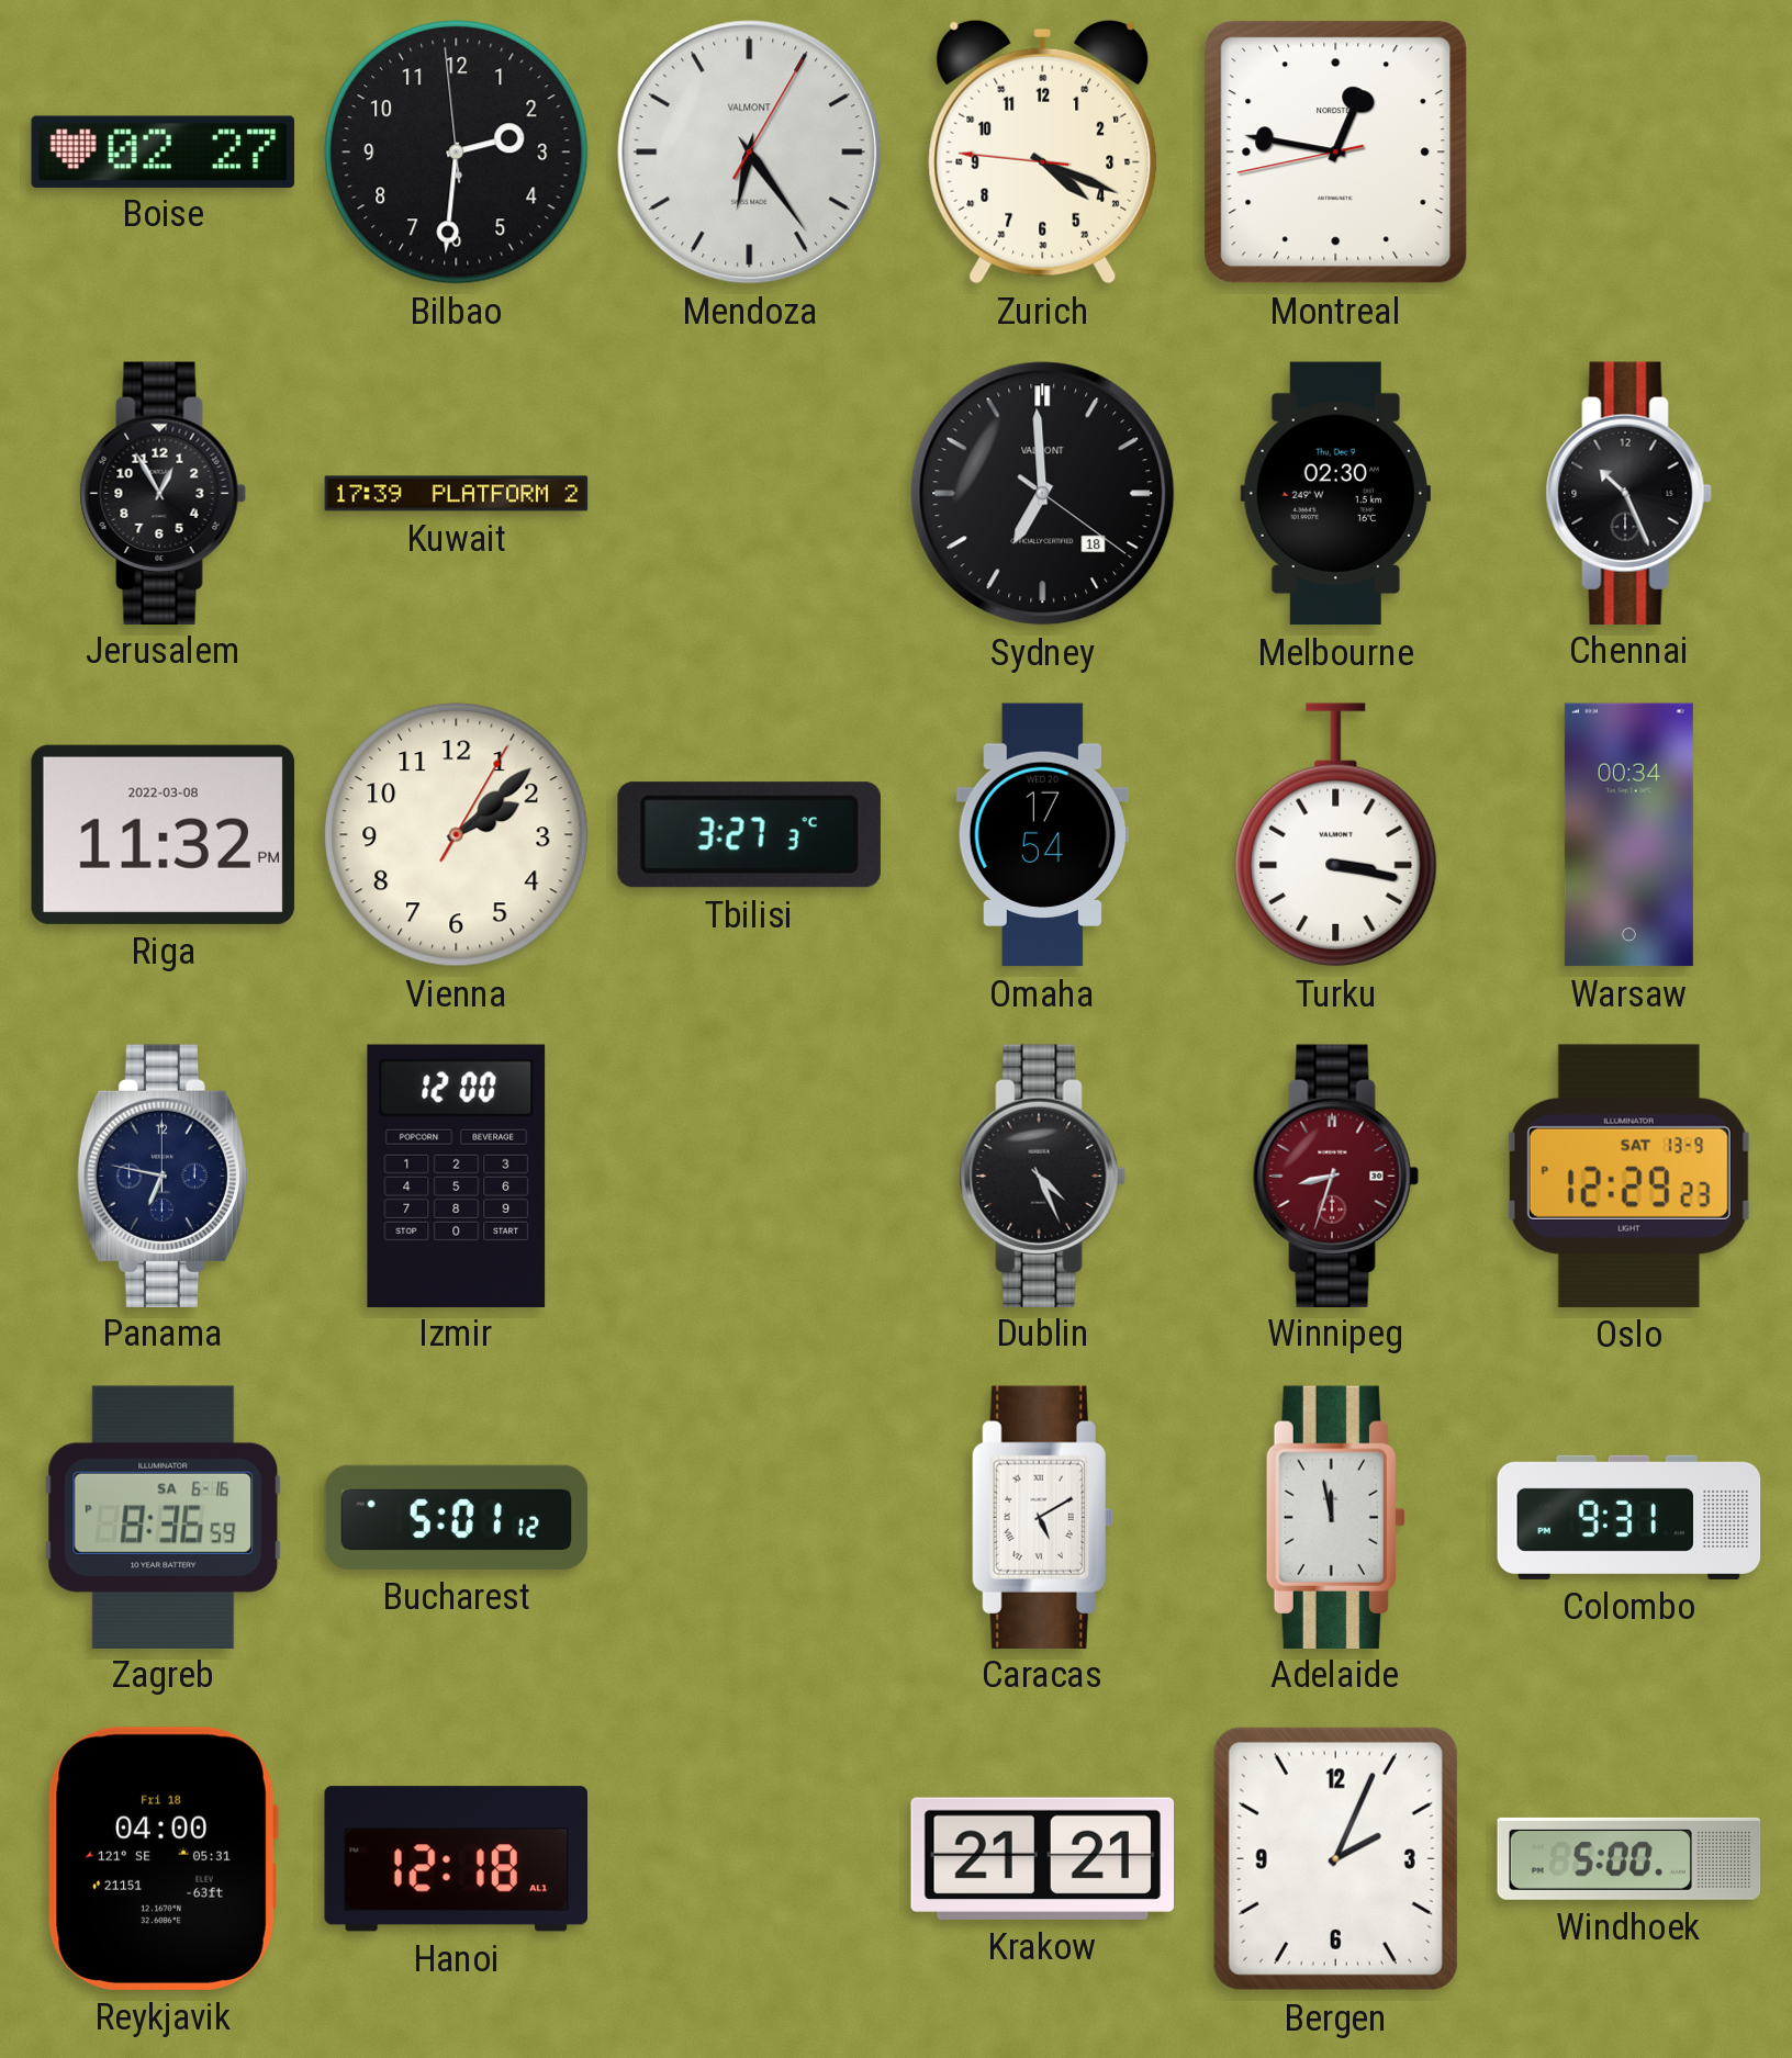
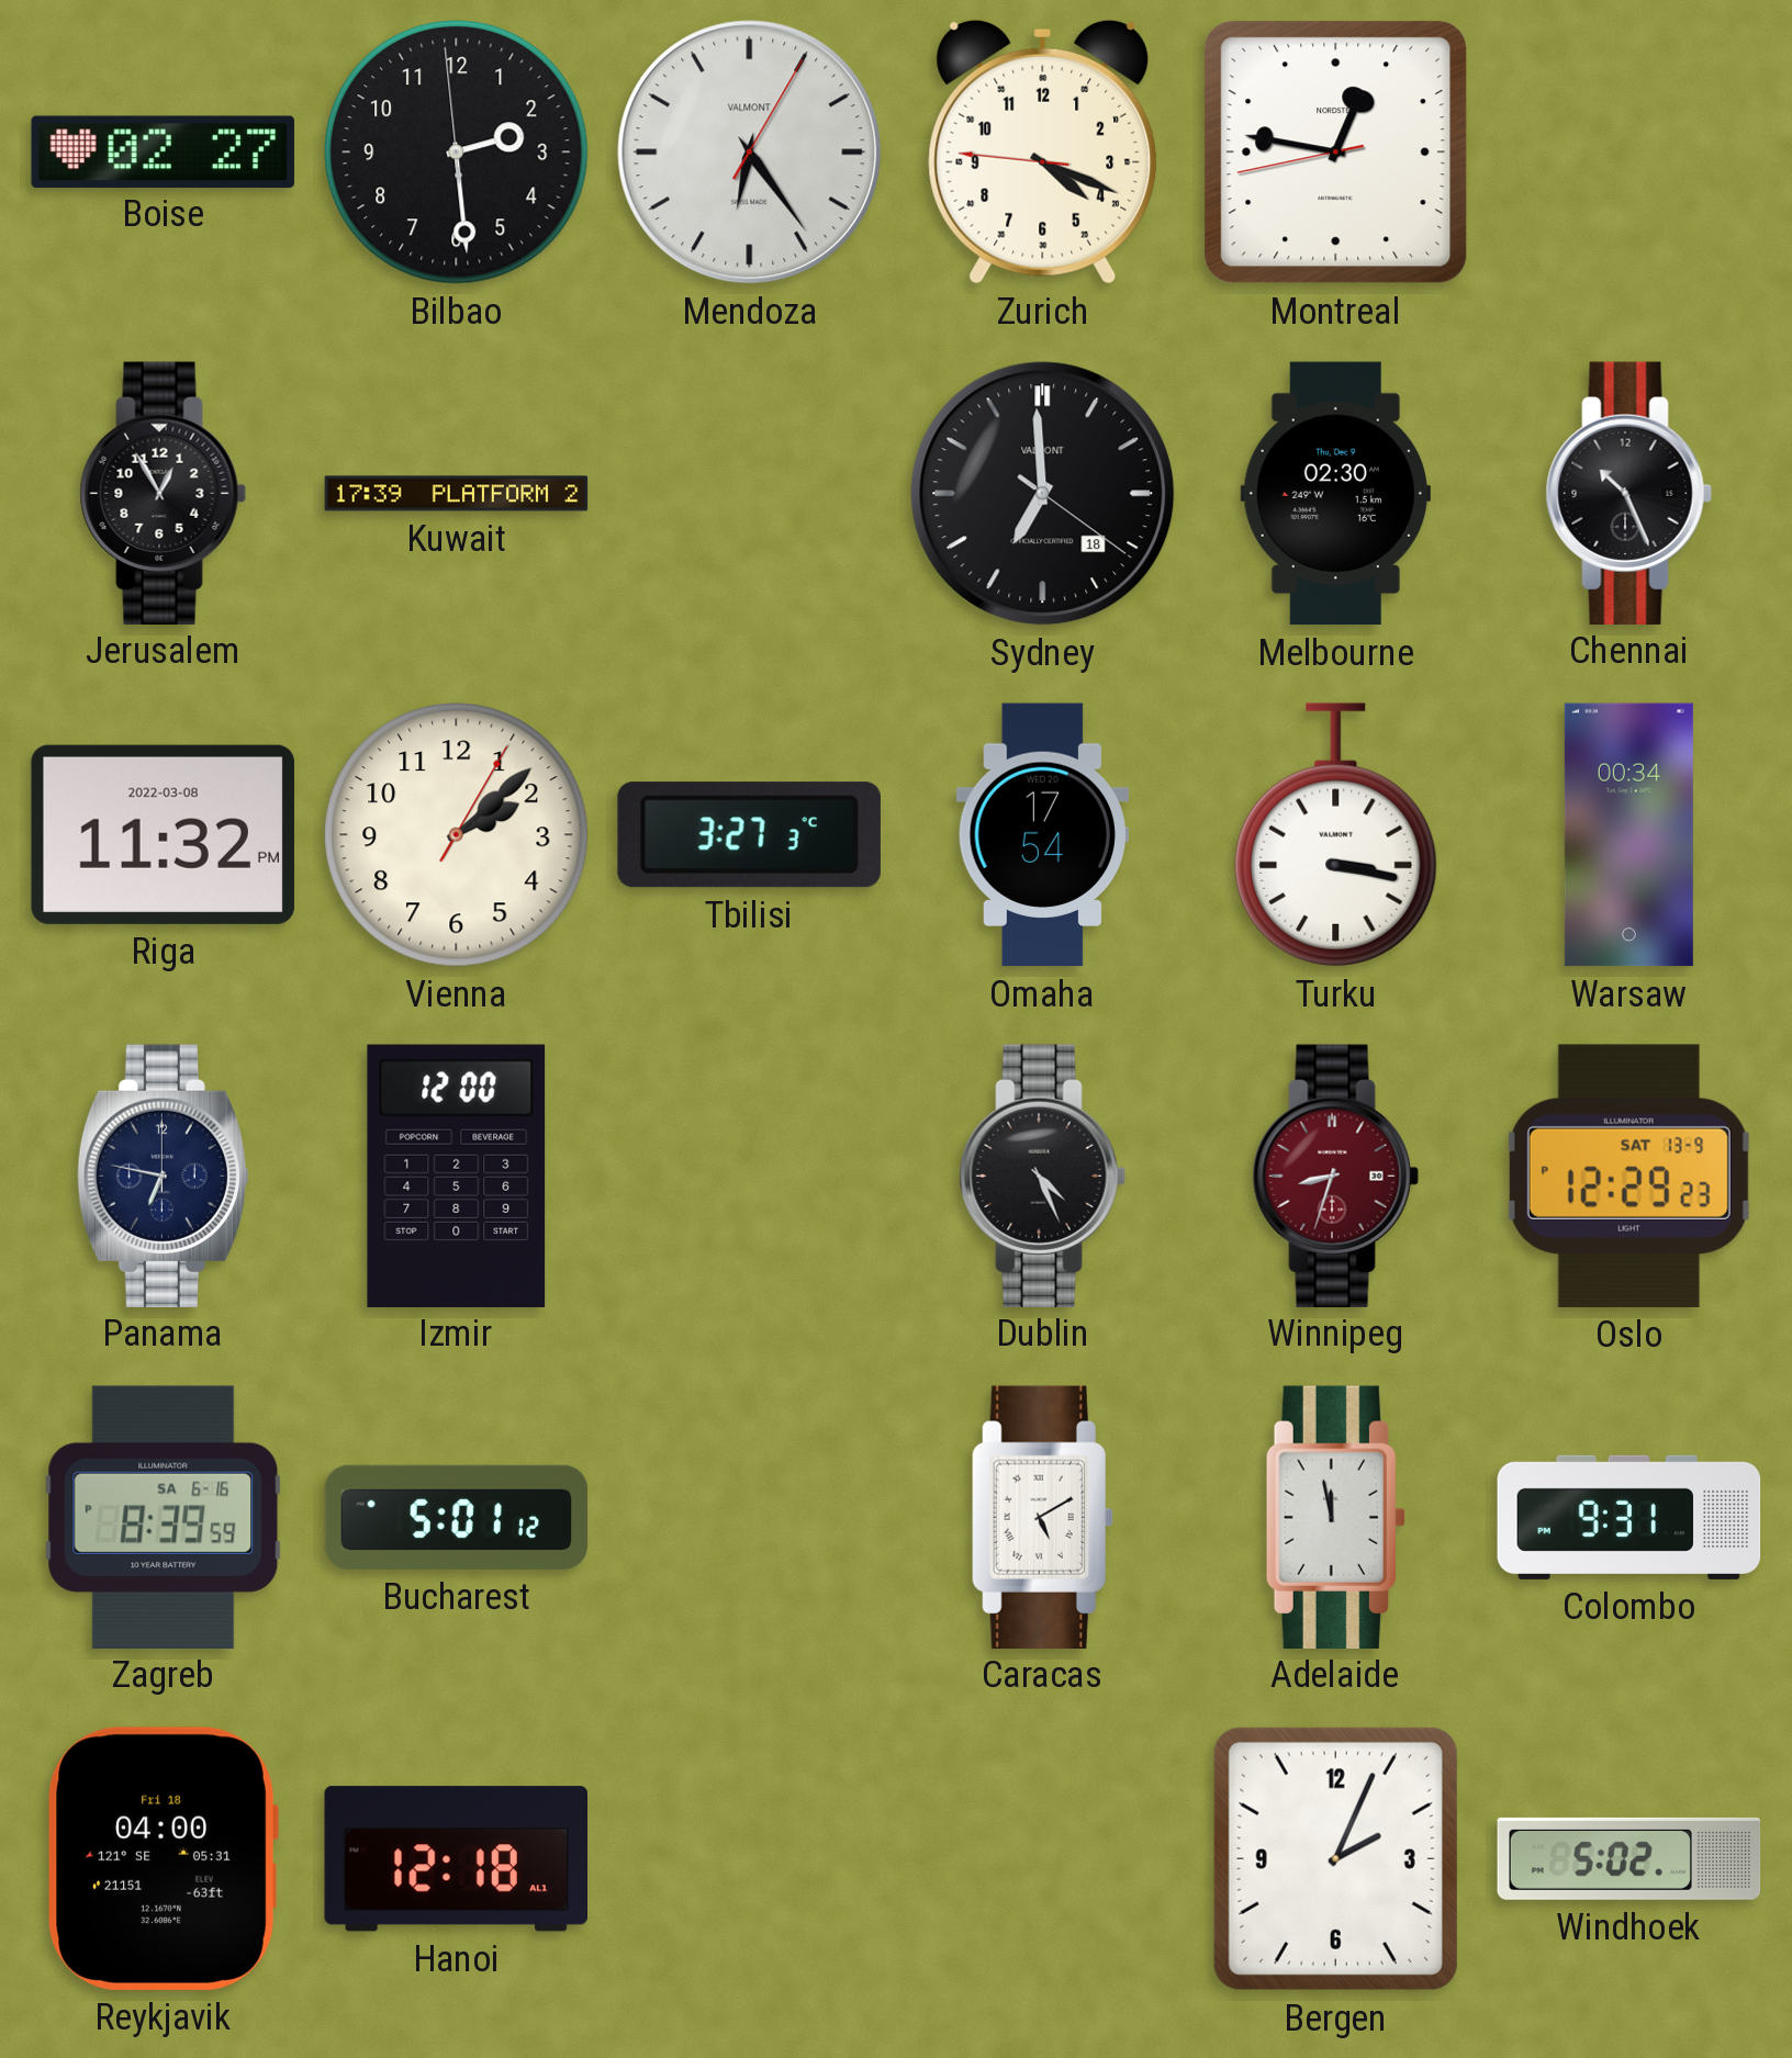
Bilbao: 2:30 -> 2:28 (457, 153)
Zagreb: 8:36 -> 8:39 (164, 1517)
Krakow: 21:21 -> none (1042, 1858)
Windhoek: 5:00 -> 5:02 (1629, 1858)
